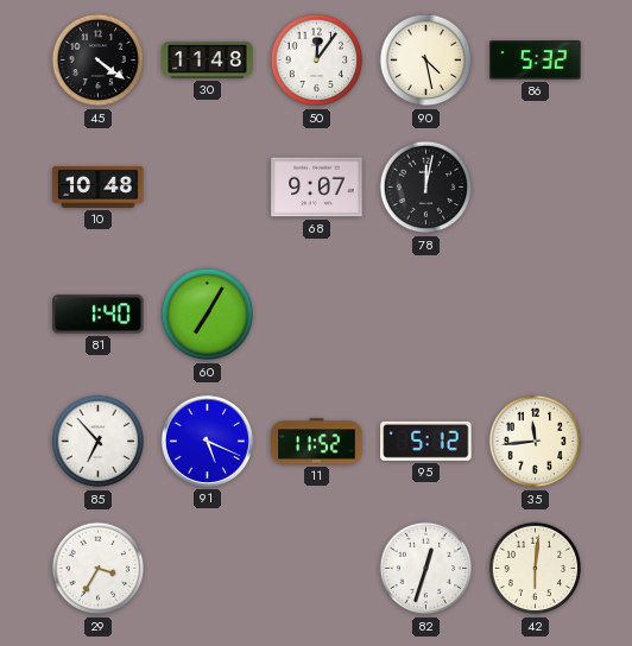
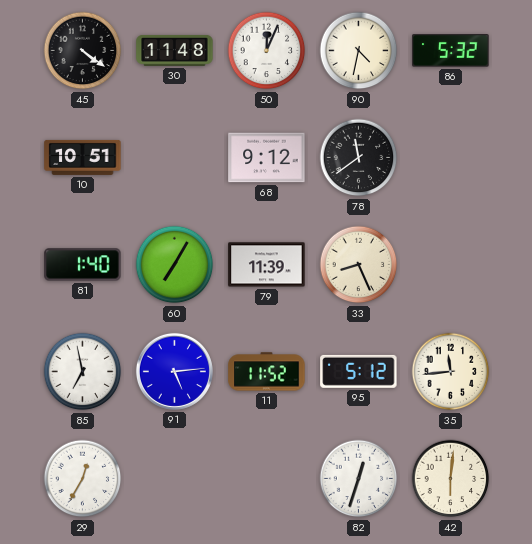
50: 12:06 -> 12:04 (267, 51)
90: 4:28 -> 4:32 (359, 51)
10: 10:48 -> 10:51 (83, 157)
68: 9:07 -> 9:12 (267, 158)
78: 12:02 -> 11:39 (359, 158)
79: none -> 11:39 (267, 265)
33: none -> 8:26 (359, 265)
85: 6:53 -> 6:58 (83, 372)
91: 5:19 -> 5:14 (174, 371)
29: 3:35 -> 12:35 (83, 479)
